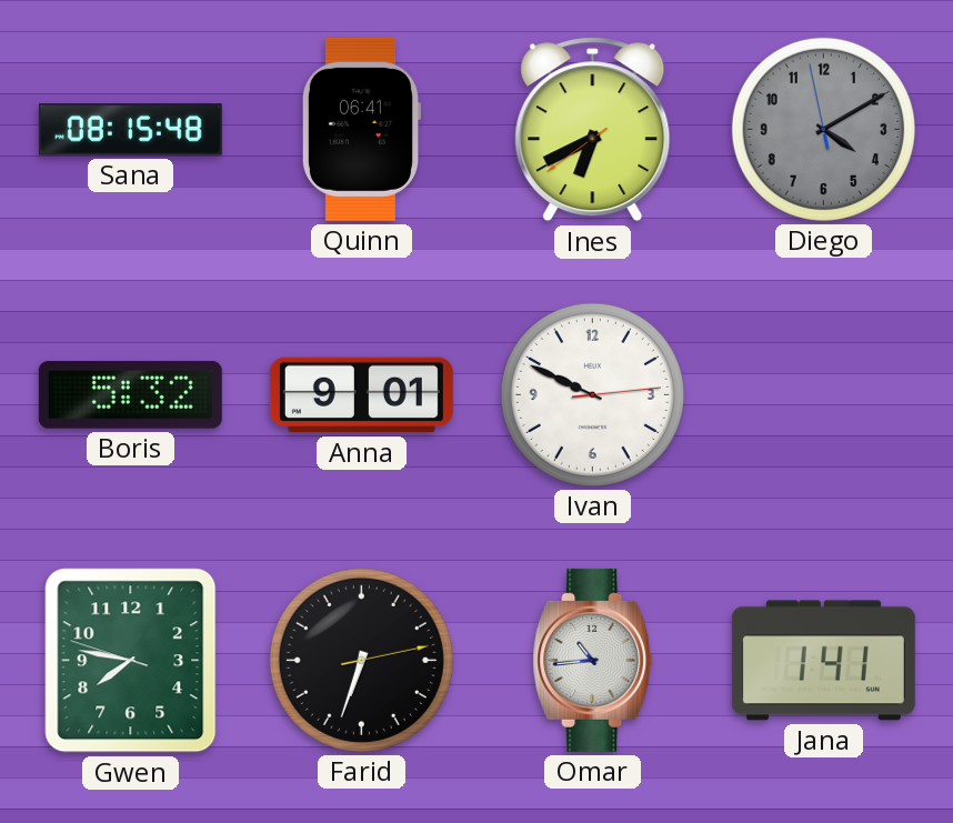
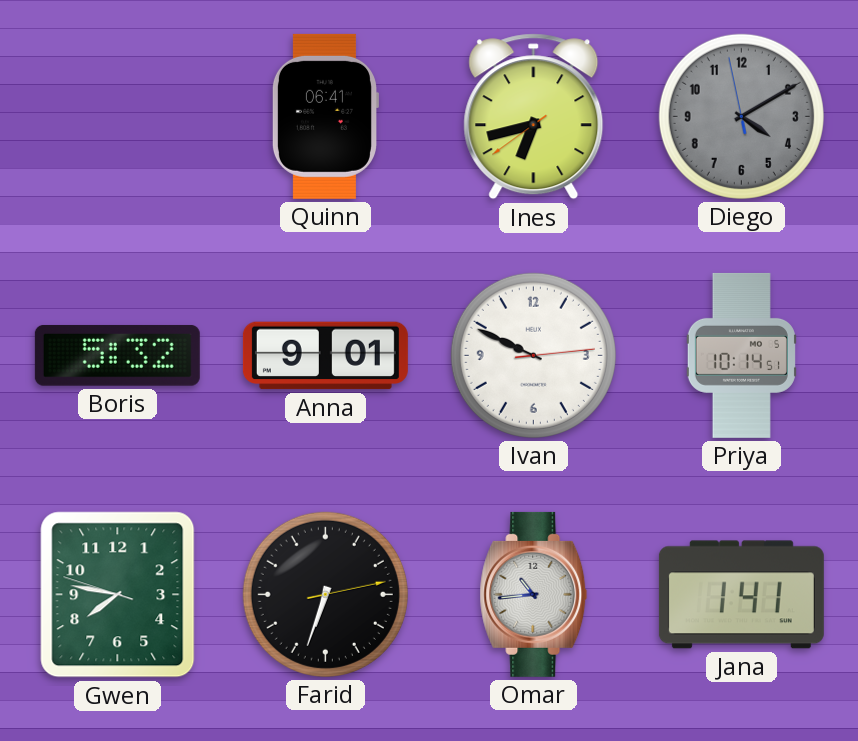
Sana: 08:15 -> none (130, 130)
Ines: 6:40 -> 6:42 (534, 117)
Priya: none -> 10:14 (741, 355)
